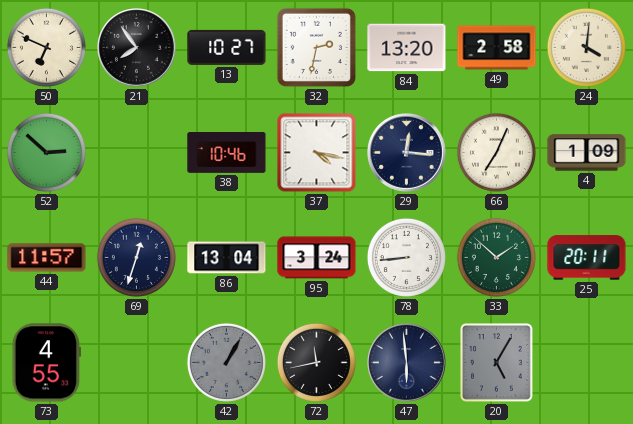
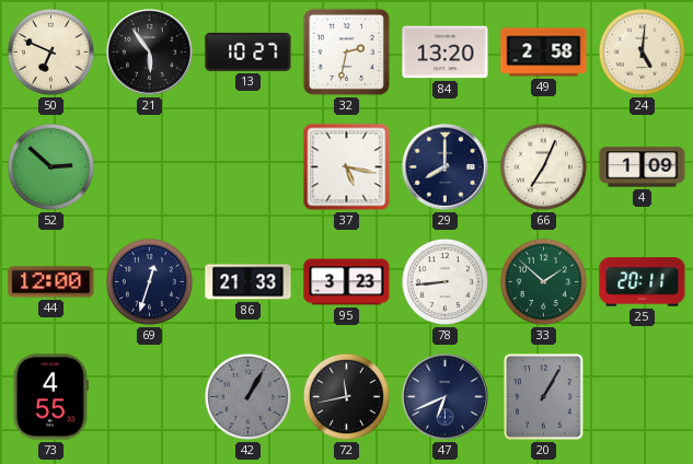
21: 7:54 -> 5:54 (150, 53)
24: 4:01 -> 5:01 (642, 51)
38: 10:46 -> none (227, 153)
37: 4:17 -> 5:17 (347, 167)
29: 12:16 -> 8:00 (446, 167)
44: 11:57 -> 12:00 (51, 282)
86: 13:04 -> 21:33 (249, 282)
95: 3:24 -> 3:23 (347, 282)
47: 5:59 -> 6:41 (446, 397)
20: 5:05 -> 1:05 (544, 397)
